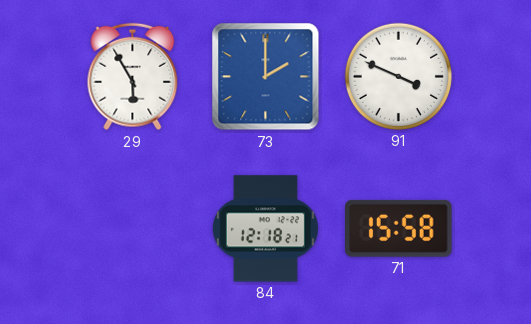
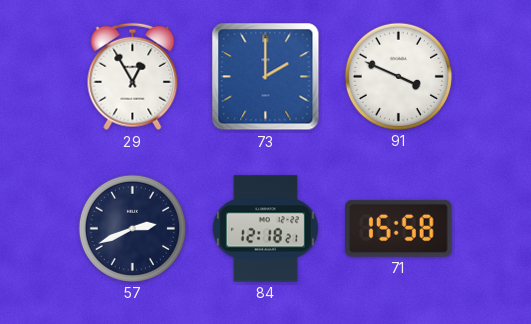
29: 5:55 -> 12:55 (133, 77)
57: none -> 2:41 (132, 228)
